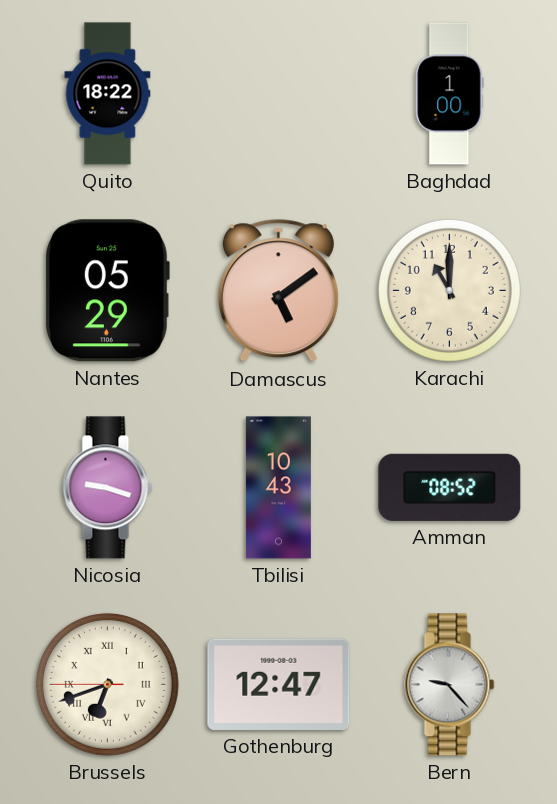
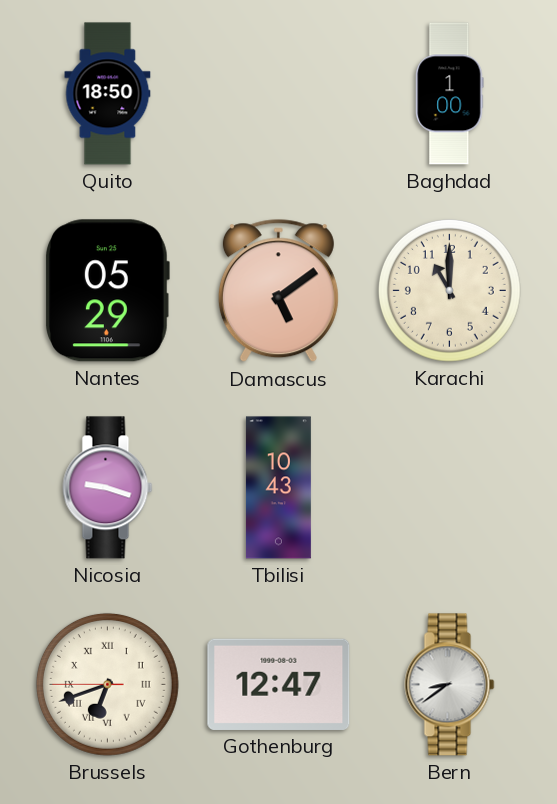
Quito: 18:22 -> 18:50 (108, 94)
Amman: 08:52 -> none (450, 487)
Bern: 9:23 -> 8:39 (450, 685)
